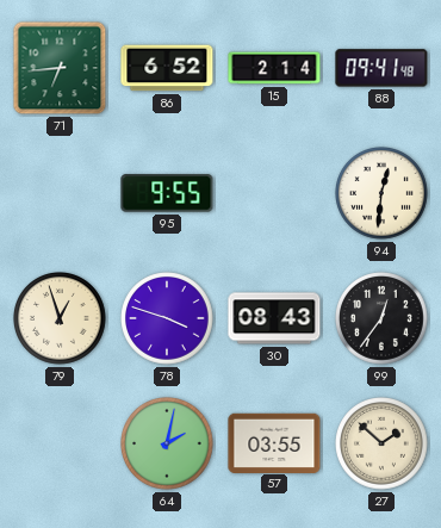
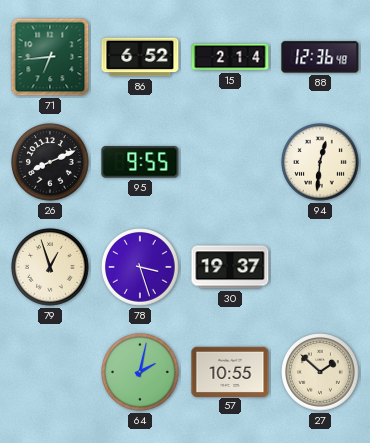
88: 09:41 -> 12:36 (320, 57)
26: none -> 8:11 (50, 162)
78: 3:48 -> 3:27 (140, 267)
30: 08:43 -> 19:37 (230, 267)
99: 12:36 -> none (381, 318)
57: 03:55 -> 10:55 (230, 371)
